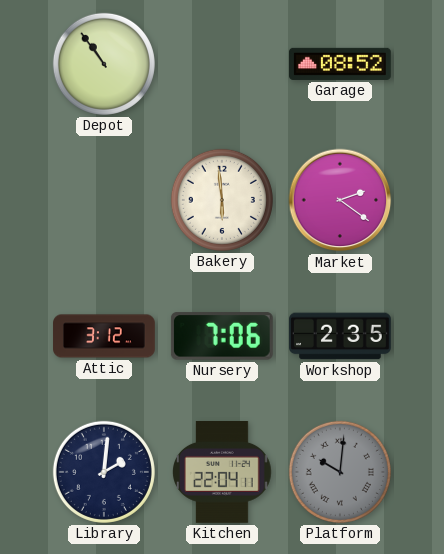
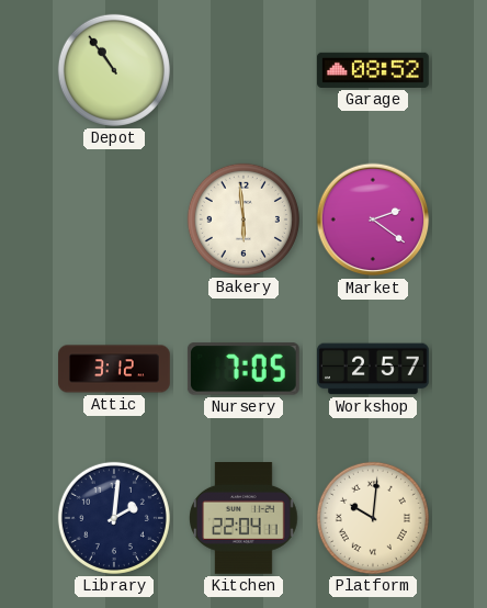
Nursery: 7:06 -> 7:05 (243, 369)
Workshop: 2:35 -> 2:57 (373, 369)
Platform dial: grey -> cream (373, 518)
